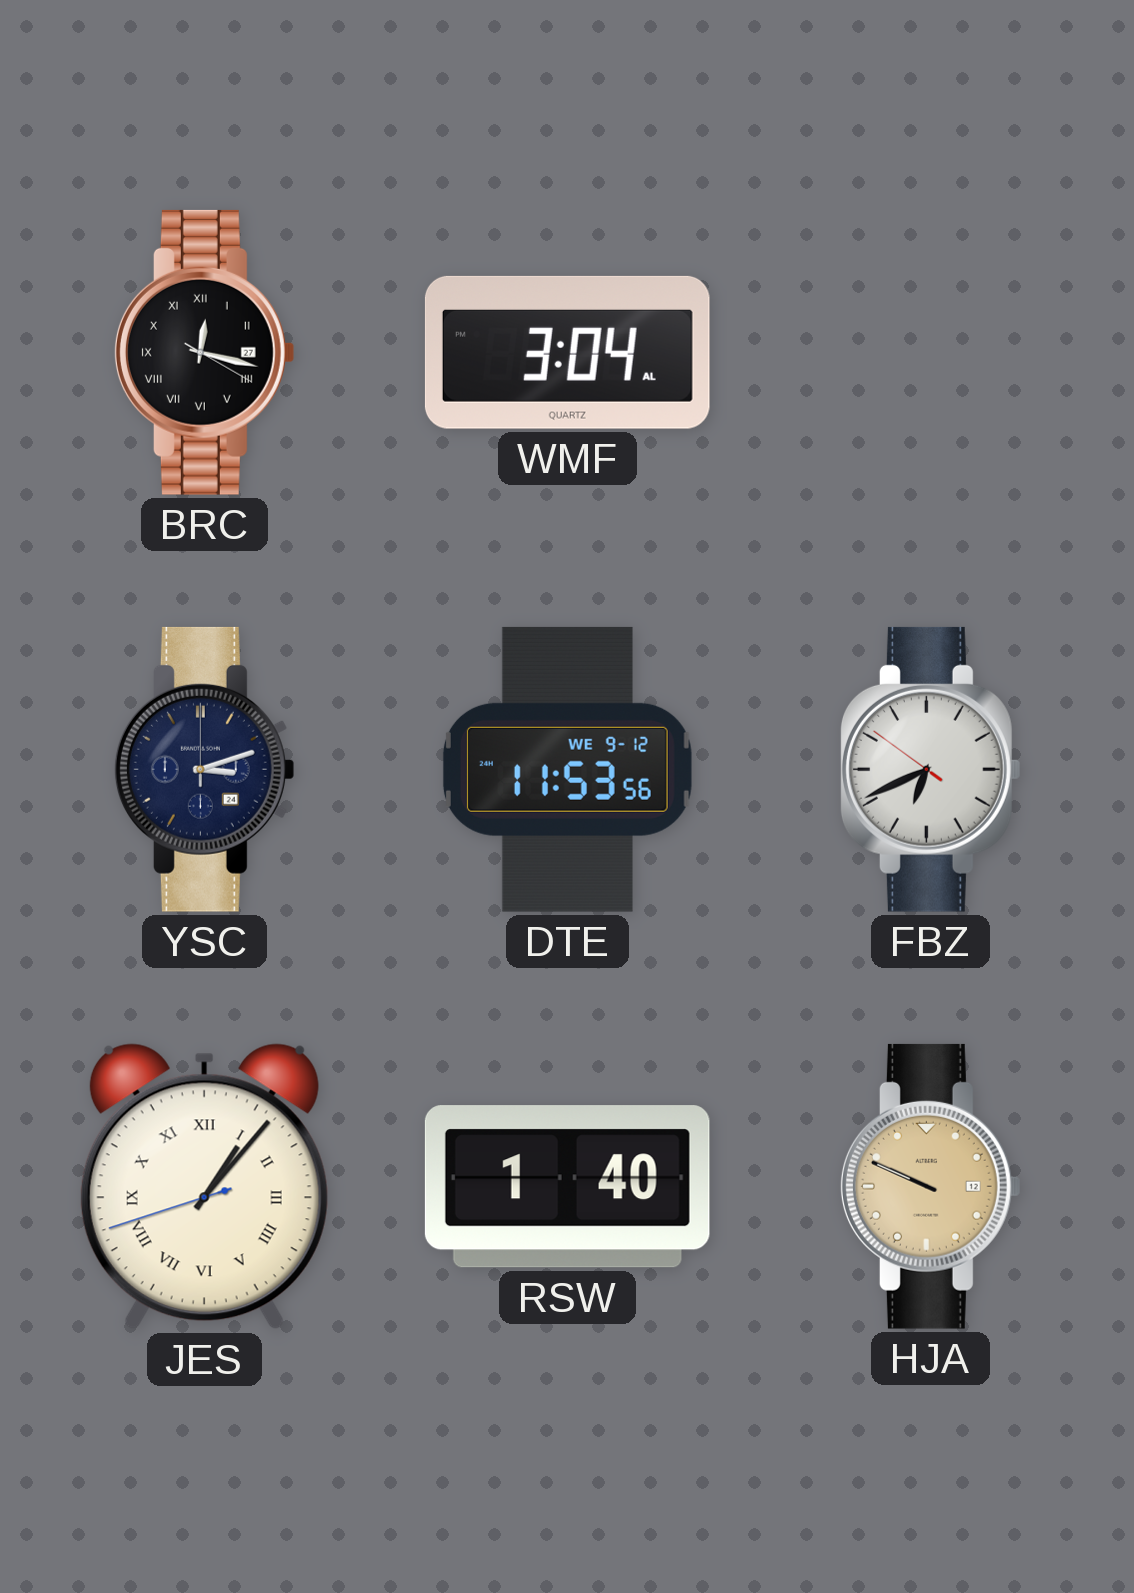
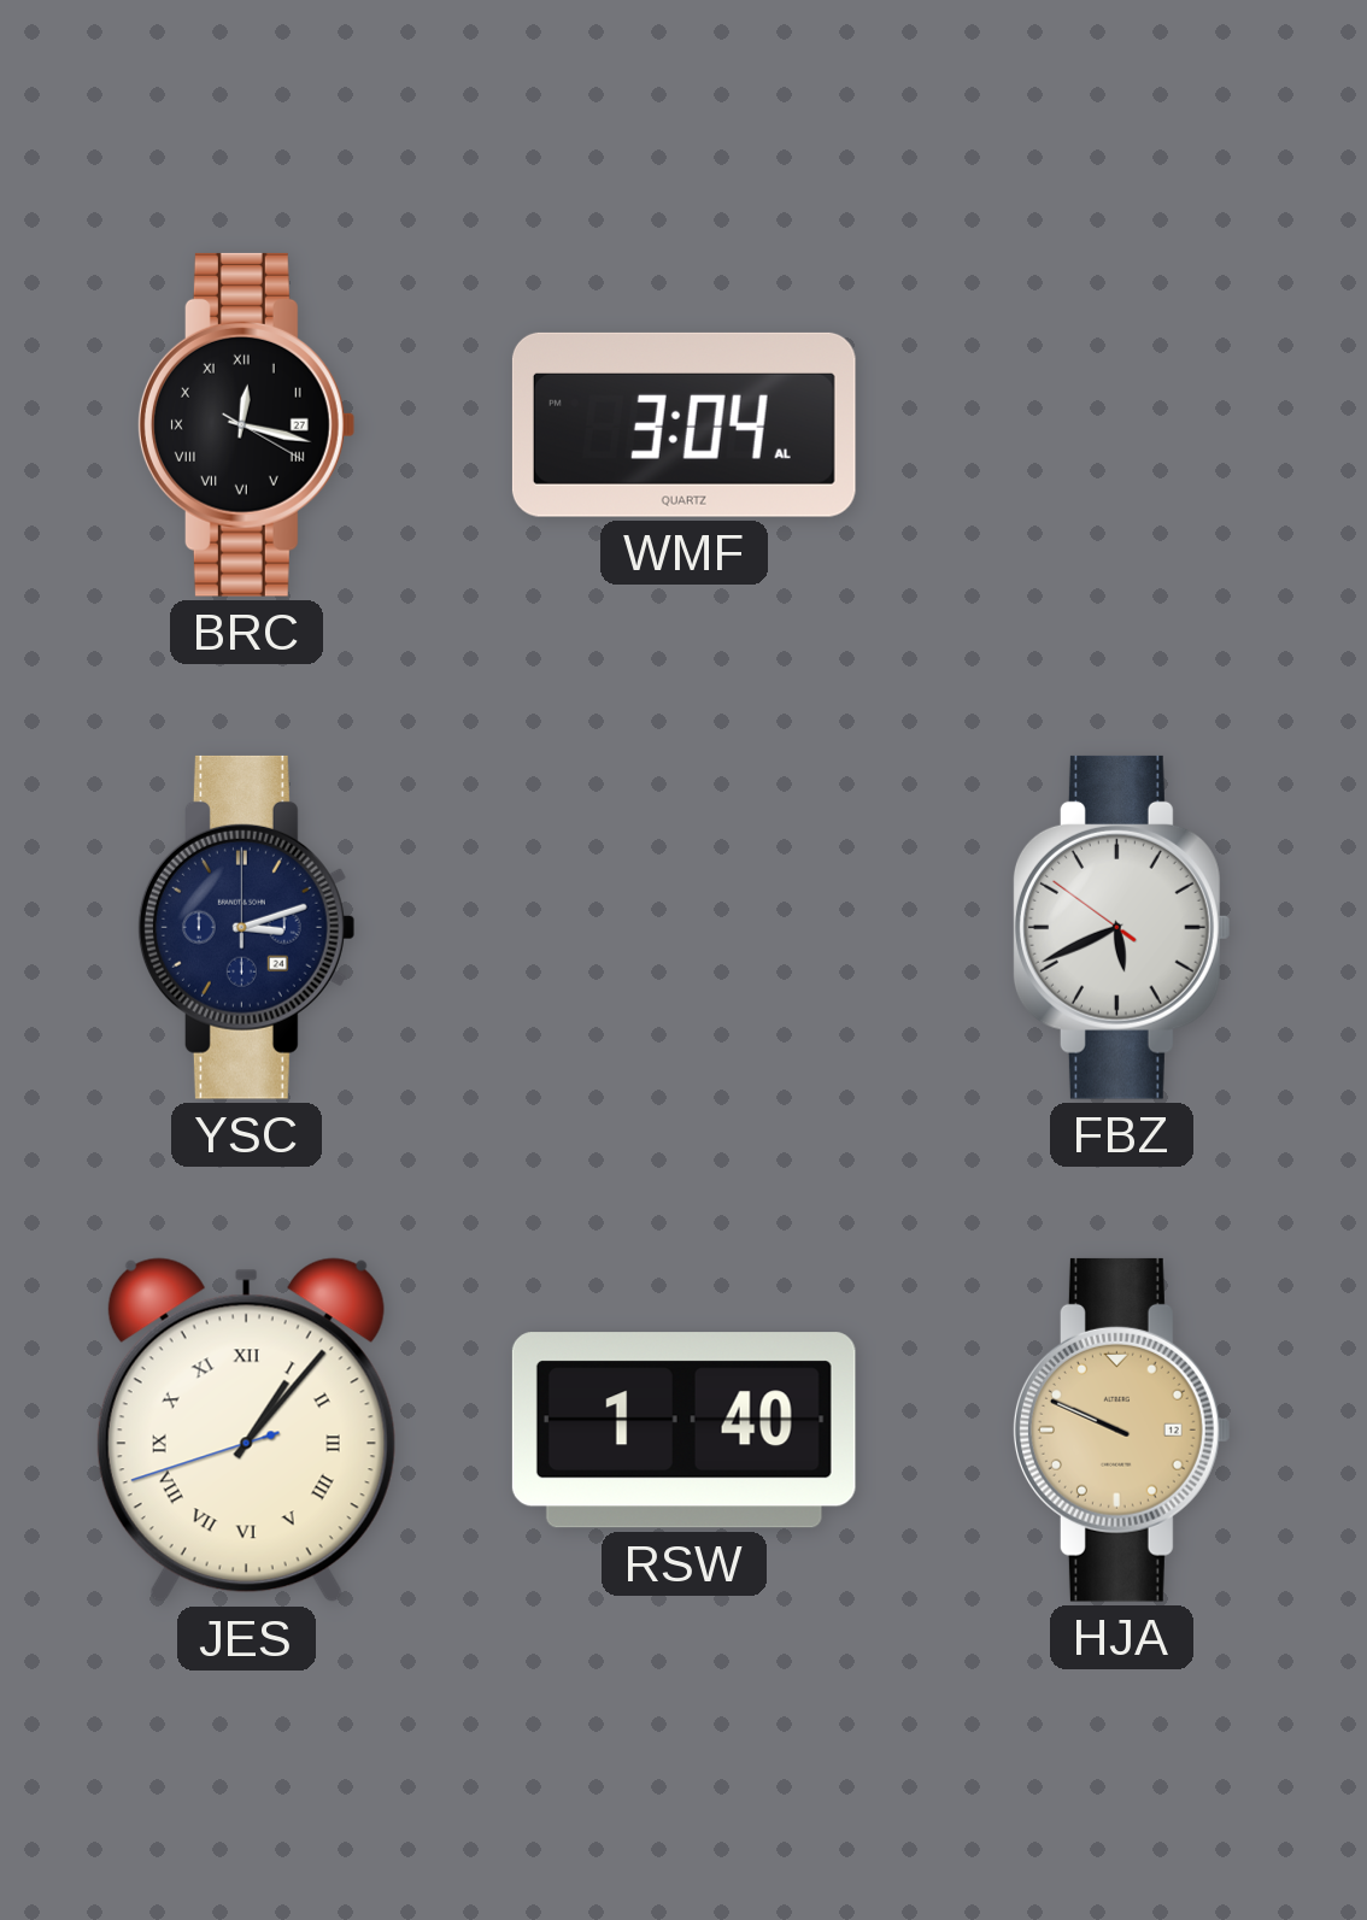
DTE: 11:53 -> none (567, 769)
FBZ: 6:40 -> 5:40 (1121, 927)
